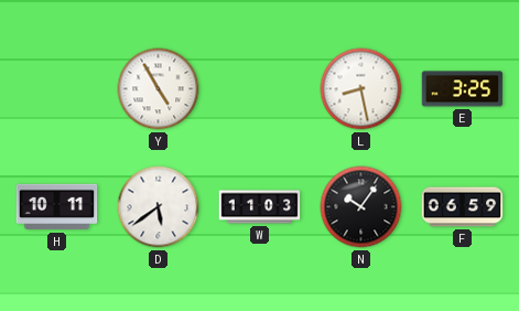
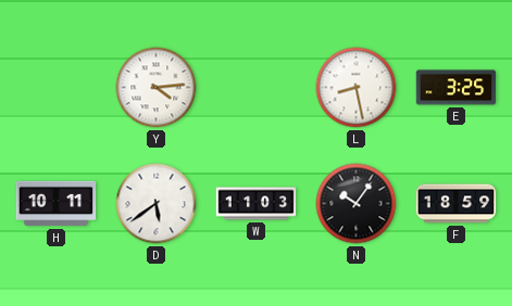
Y: 4:55 -> 4:14 (157, 88)
F: 06:59 -> 18:59 (457, 204)
